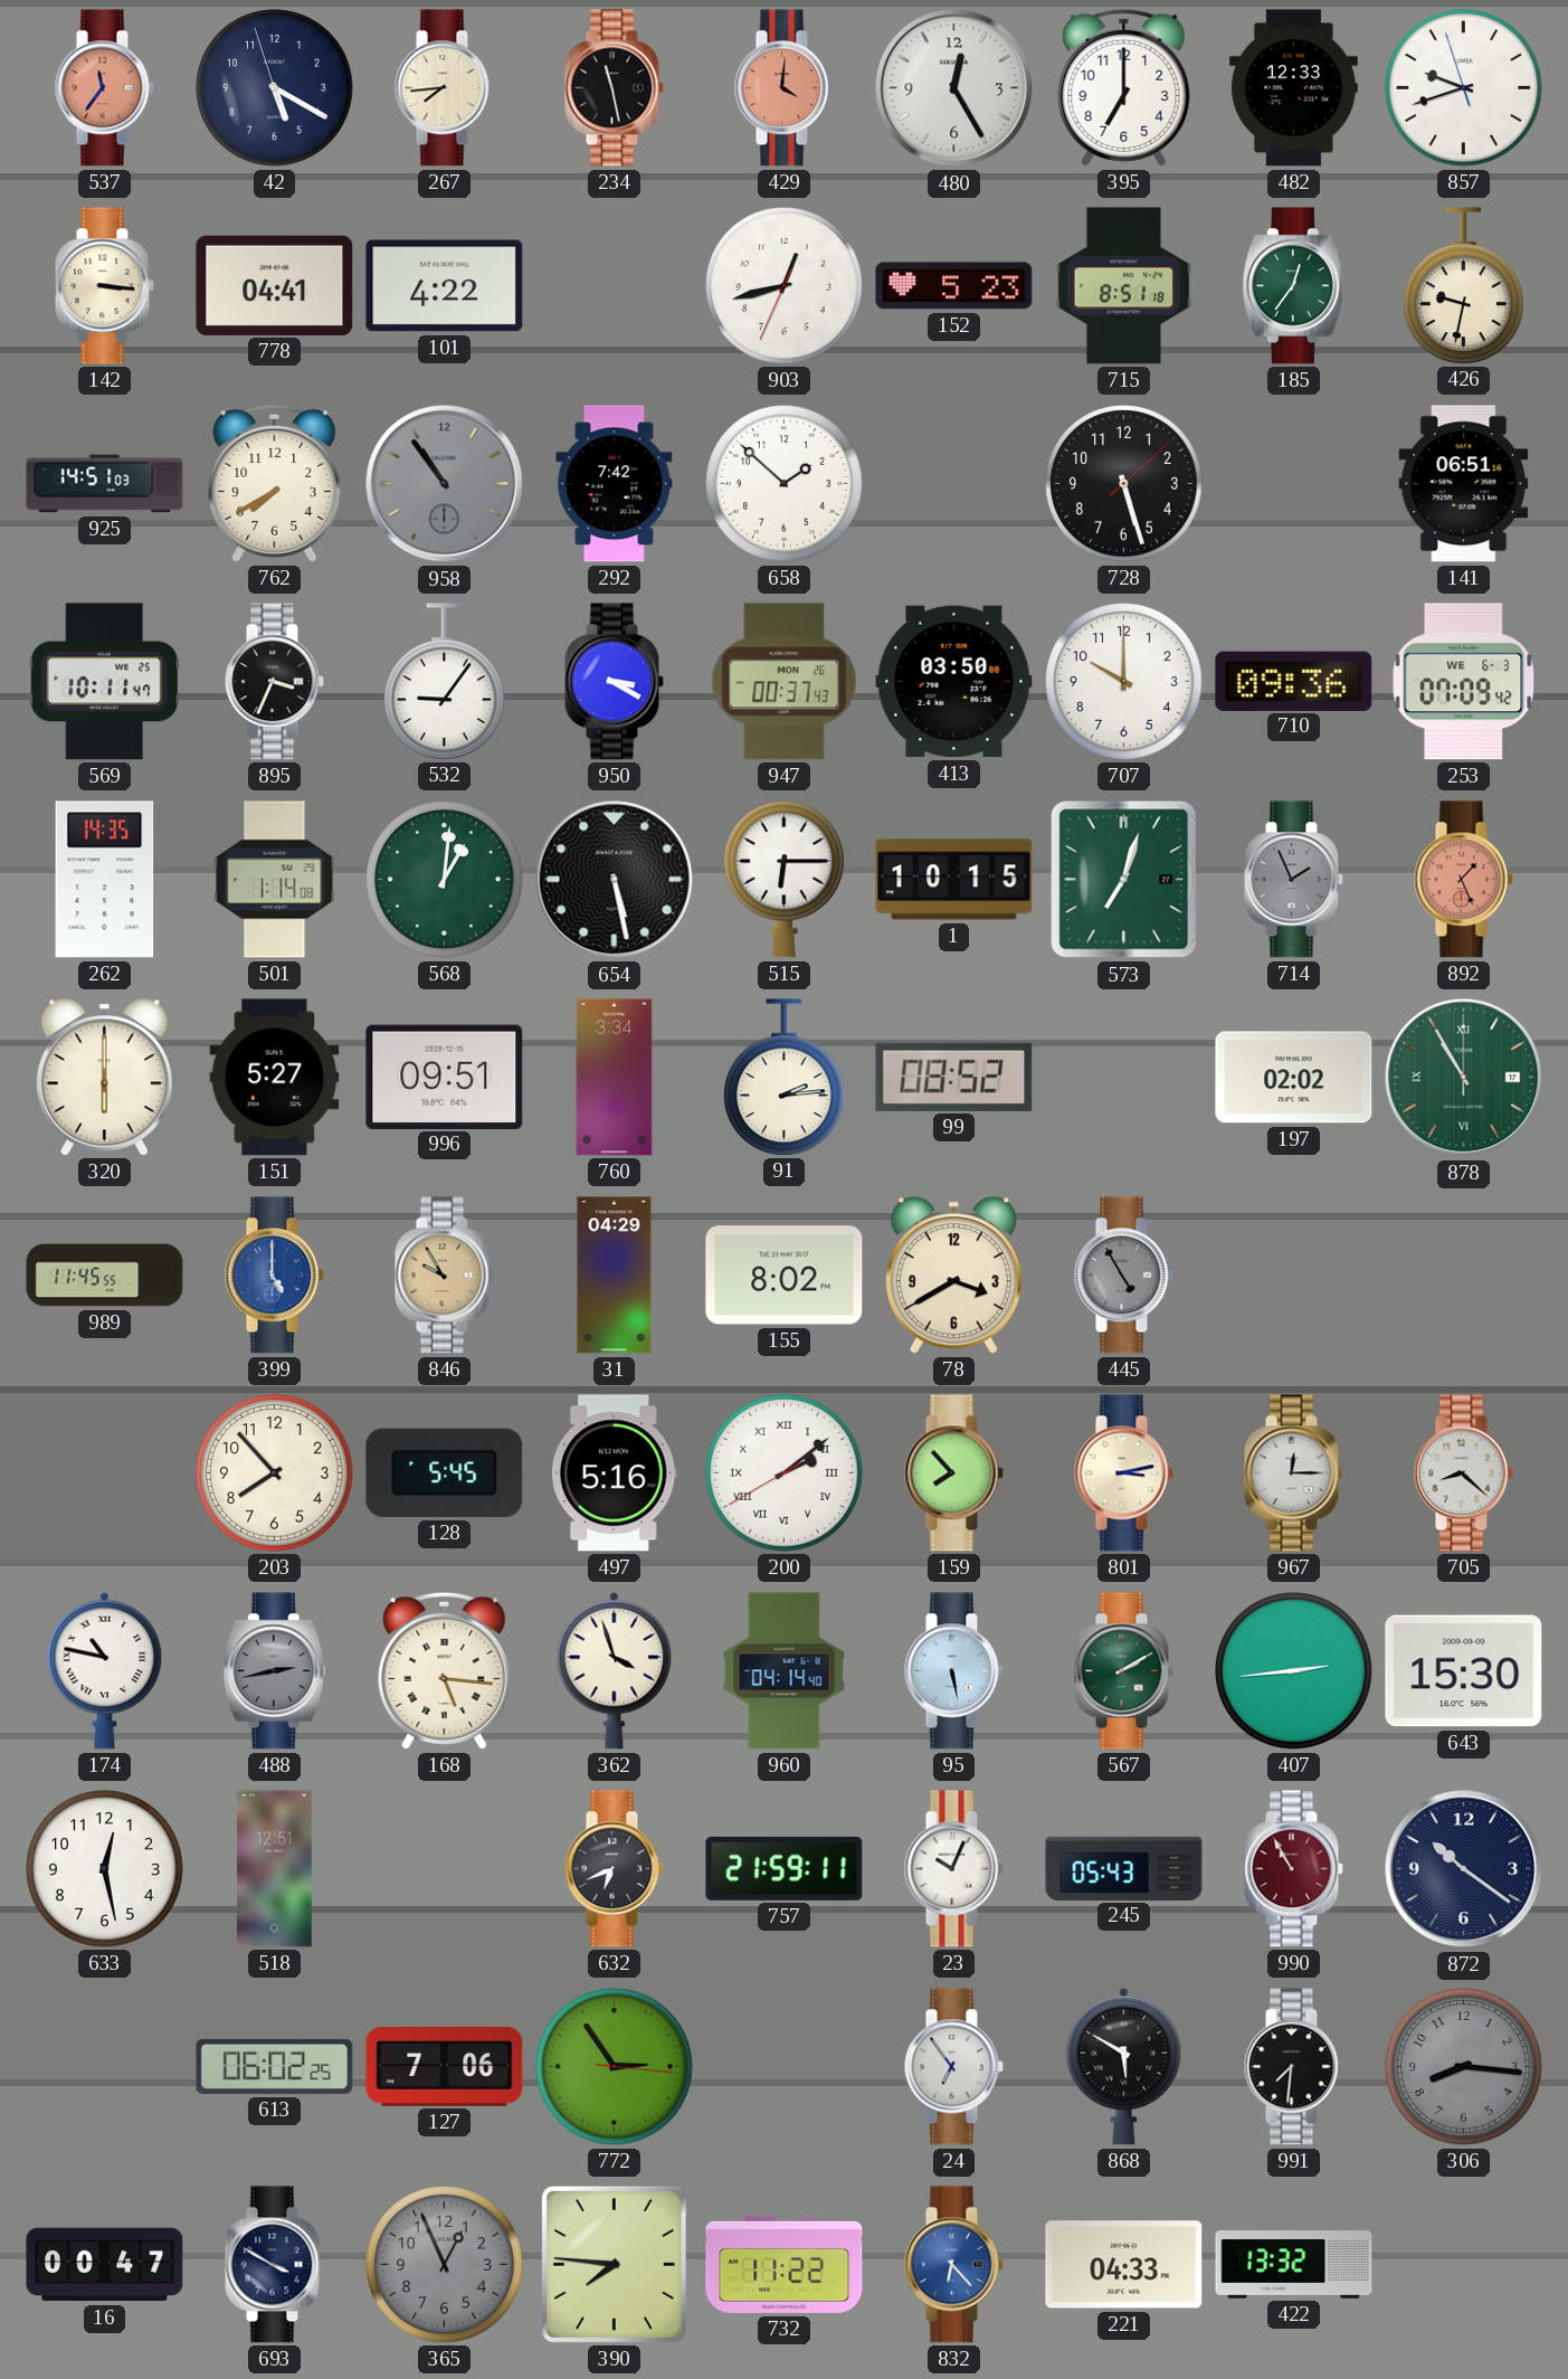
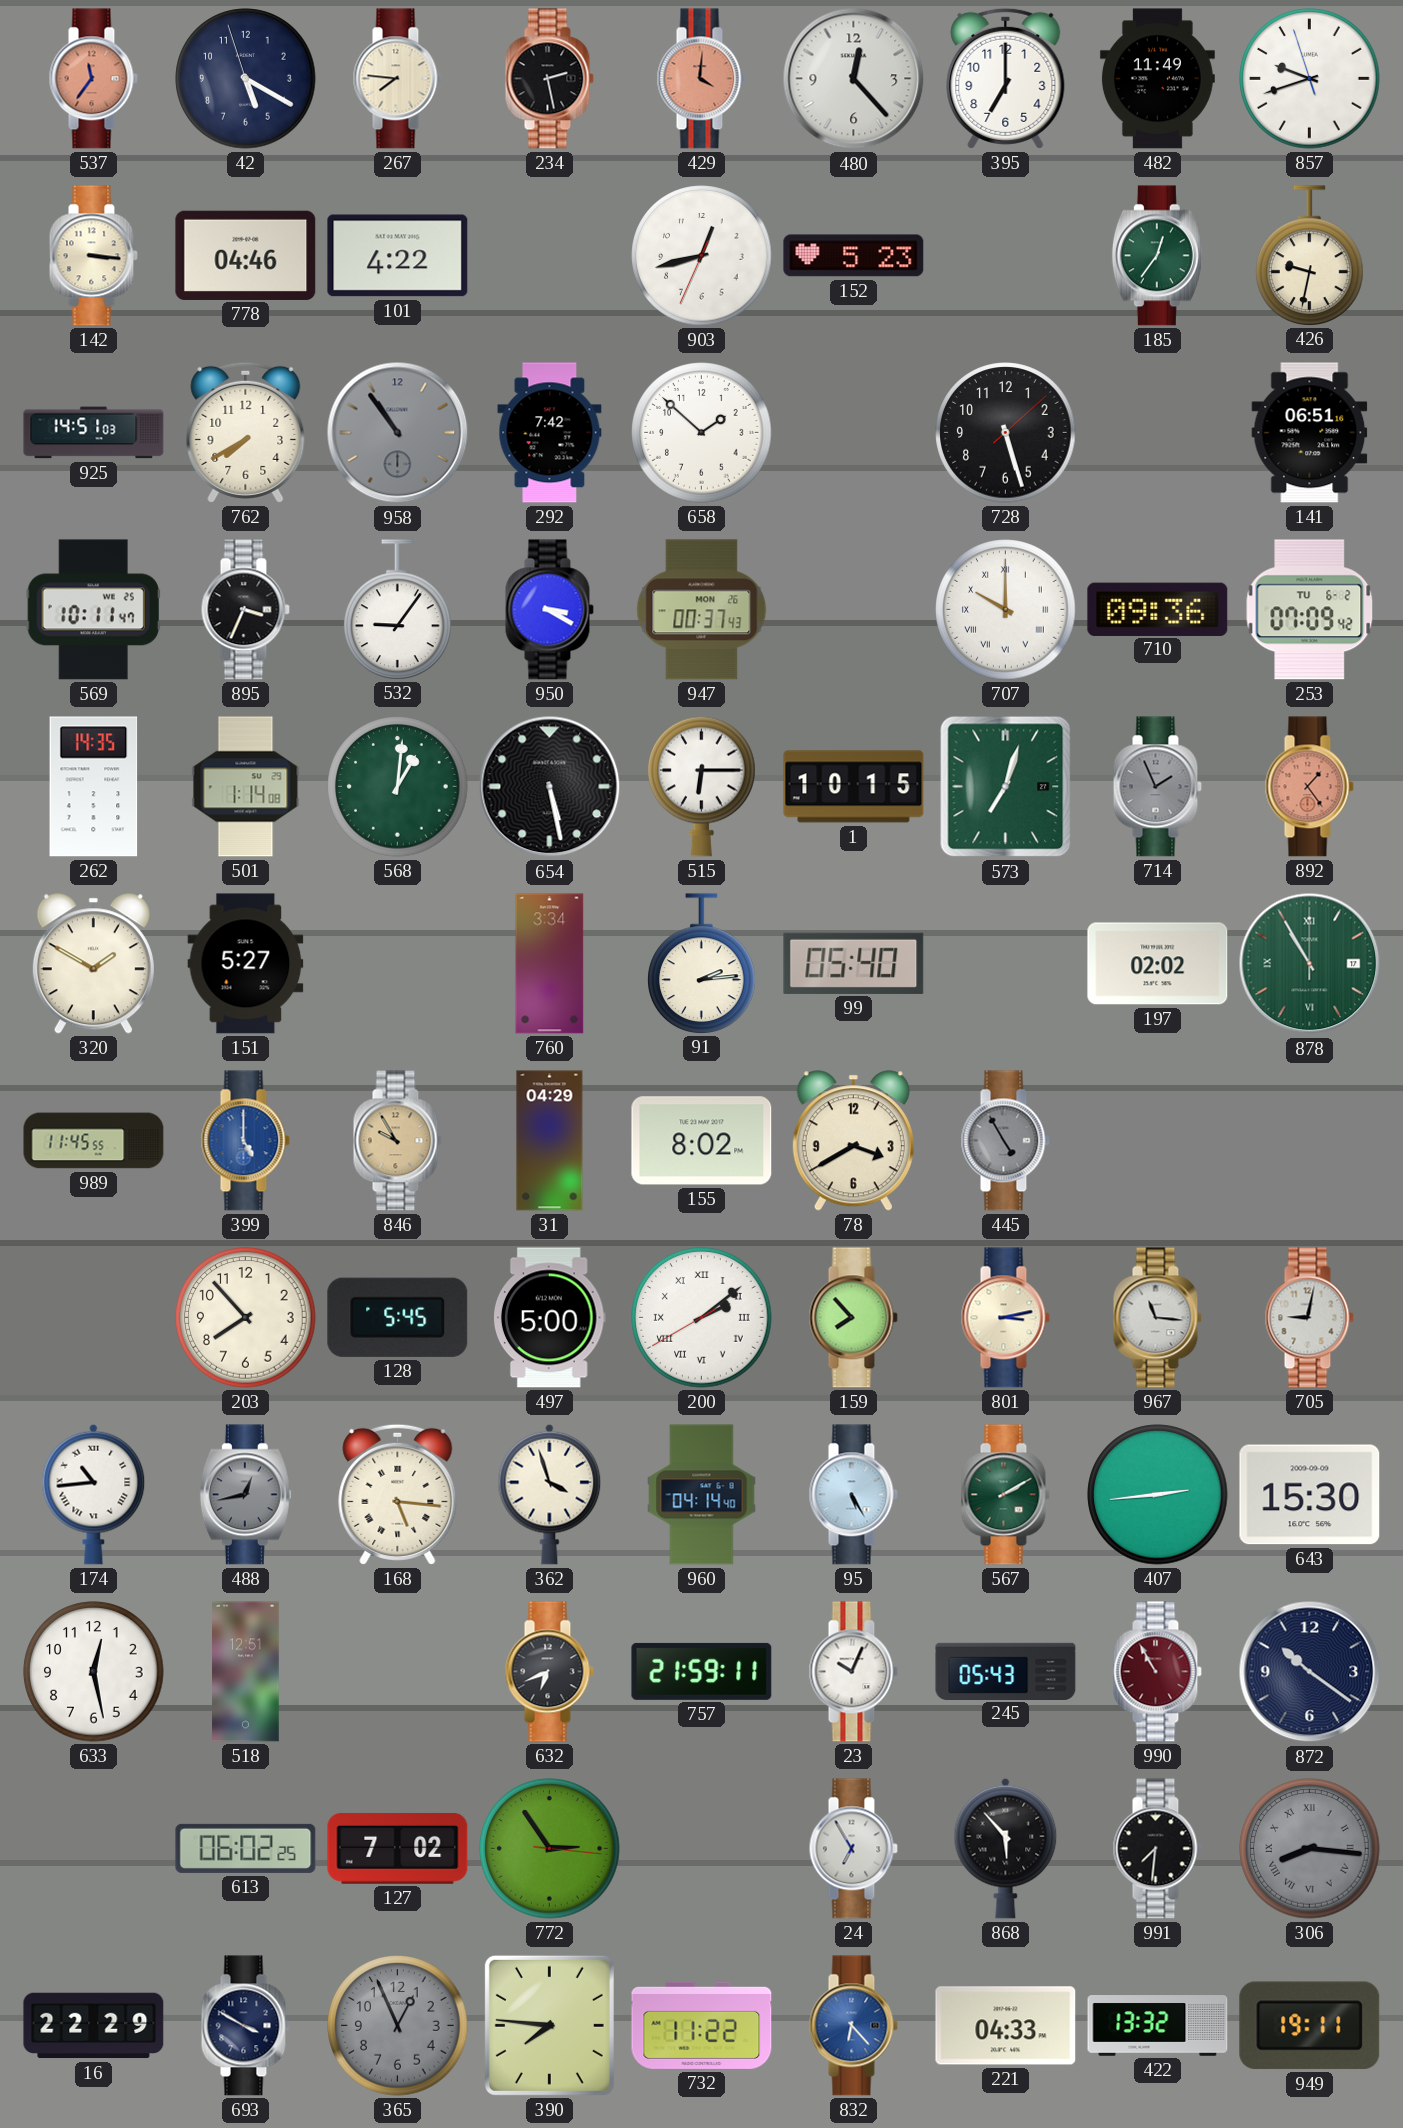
267: 7:44 -> 7:46 (397, 79)
234: 11:28 -> 2:28 (549, 79)
480: 12:25 -> 12:23 (854, 79)
482: 12:33 -> 11:49 (1157, 79)
778: 04:41 -> 04:46 (246, 255)
715: 8:51 -> none (1124, 286)
413: 03:50 -> none (954, 682)
707 numerals: Arabic -> Roman (1006, 610)
253 date: WE 6-3 -> TU 6-2 (1310, 610)
892: 1:26 -> 1:24 (1309, 787)
320: 6:00 -> 1:50 (93, 964)
996: 09:51 -> none (445, 1077)
99: 08:52 -> 05:40 (854, 963)
497: 5:16 -> 5:00 (550, 1318)
967: 12:15 -> 11:16 (1157, 1318)
705: 8:22 -> 9:02 (1309, 1318)
174: 10:47 -> 10:44 (94, 1494)
488: 2:43 -> 12:43 (245, 1495)
95: 5:28 -> 5:25 (853, 1495)
127: 7:06 -> 7:02 (398, 1848)
24: 6:54 -> 6:55 (853, 1849)
868: 5:50 -> 5:53 (1006, 1848)
306 numerals: Arabic -> Roman (1310, 1849)
16: 00:47 -> 22:29 (94, 2026)
949: none -> 19:11 (1310, 2026)
